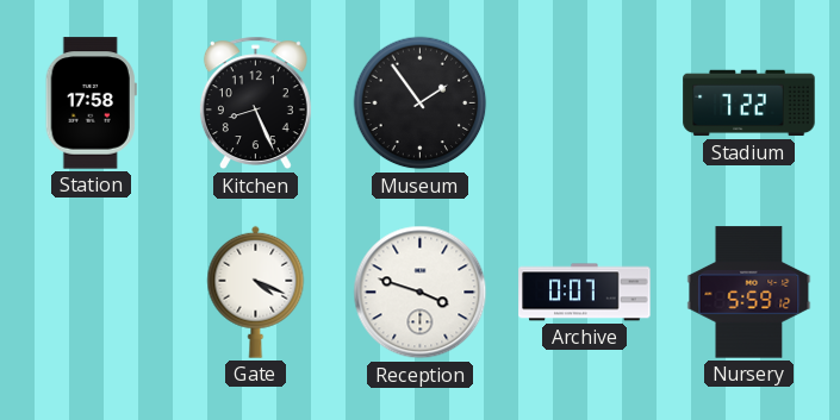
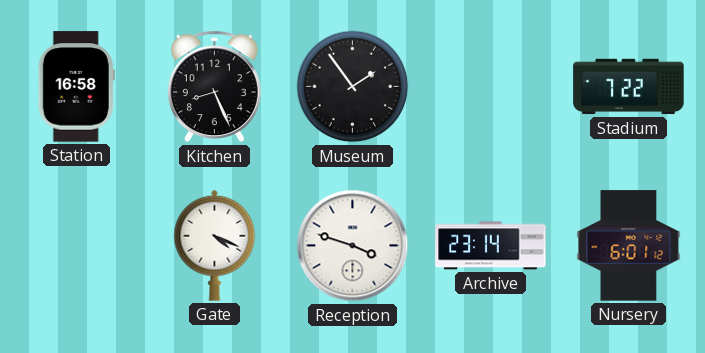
Station: 17:58 -> 16:58 (76, 87)
Archive: 0:07 -> 23:14 (491, 246)
Nursery: 5:59 -> 6:01 (629, 246)
